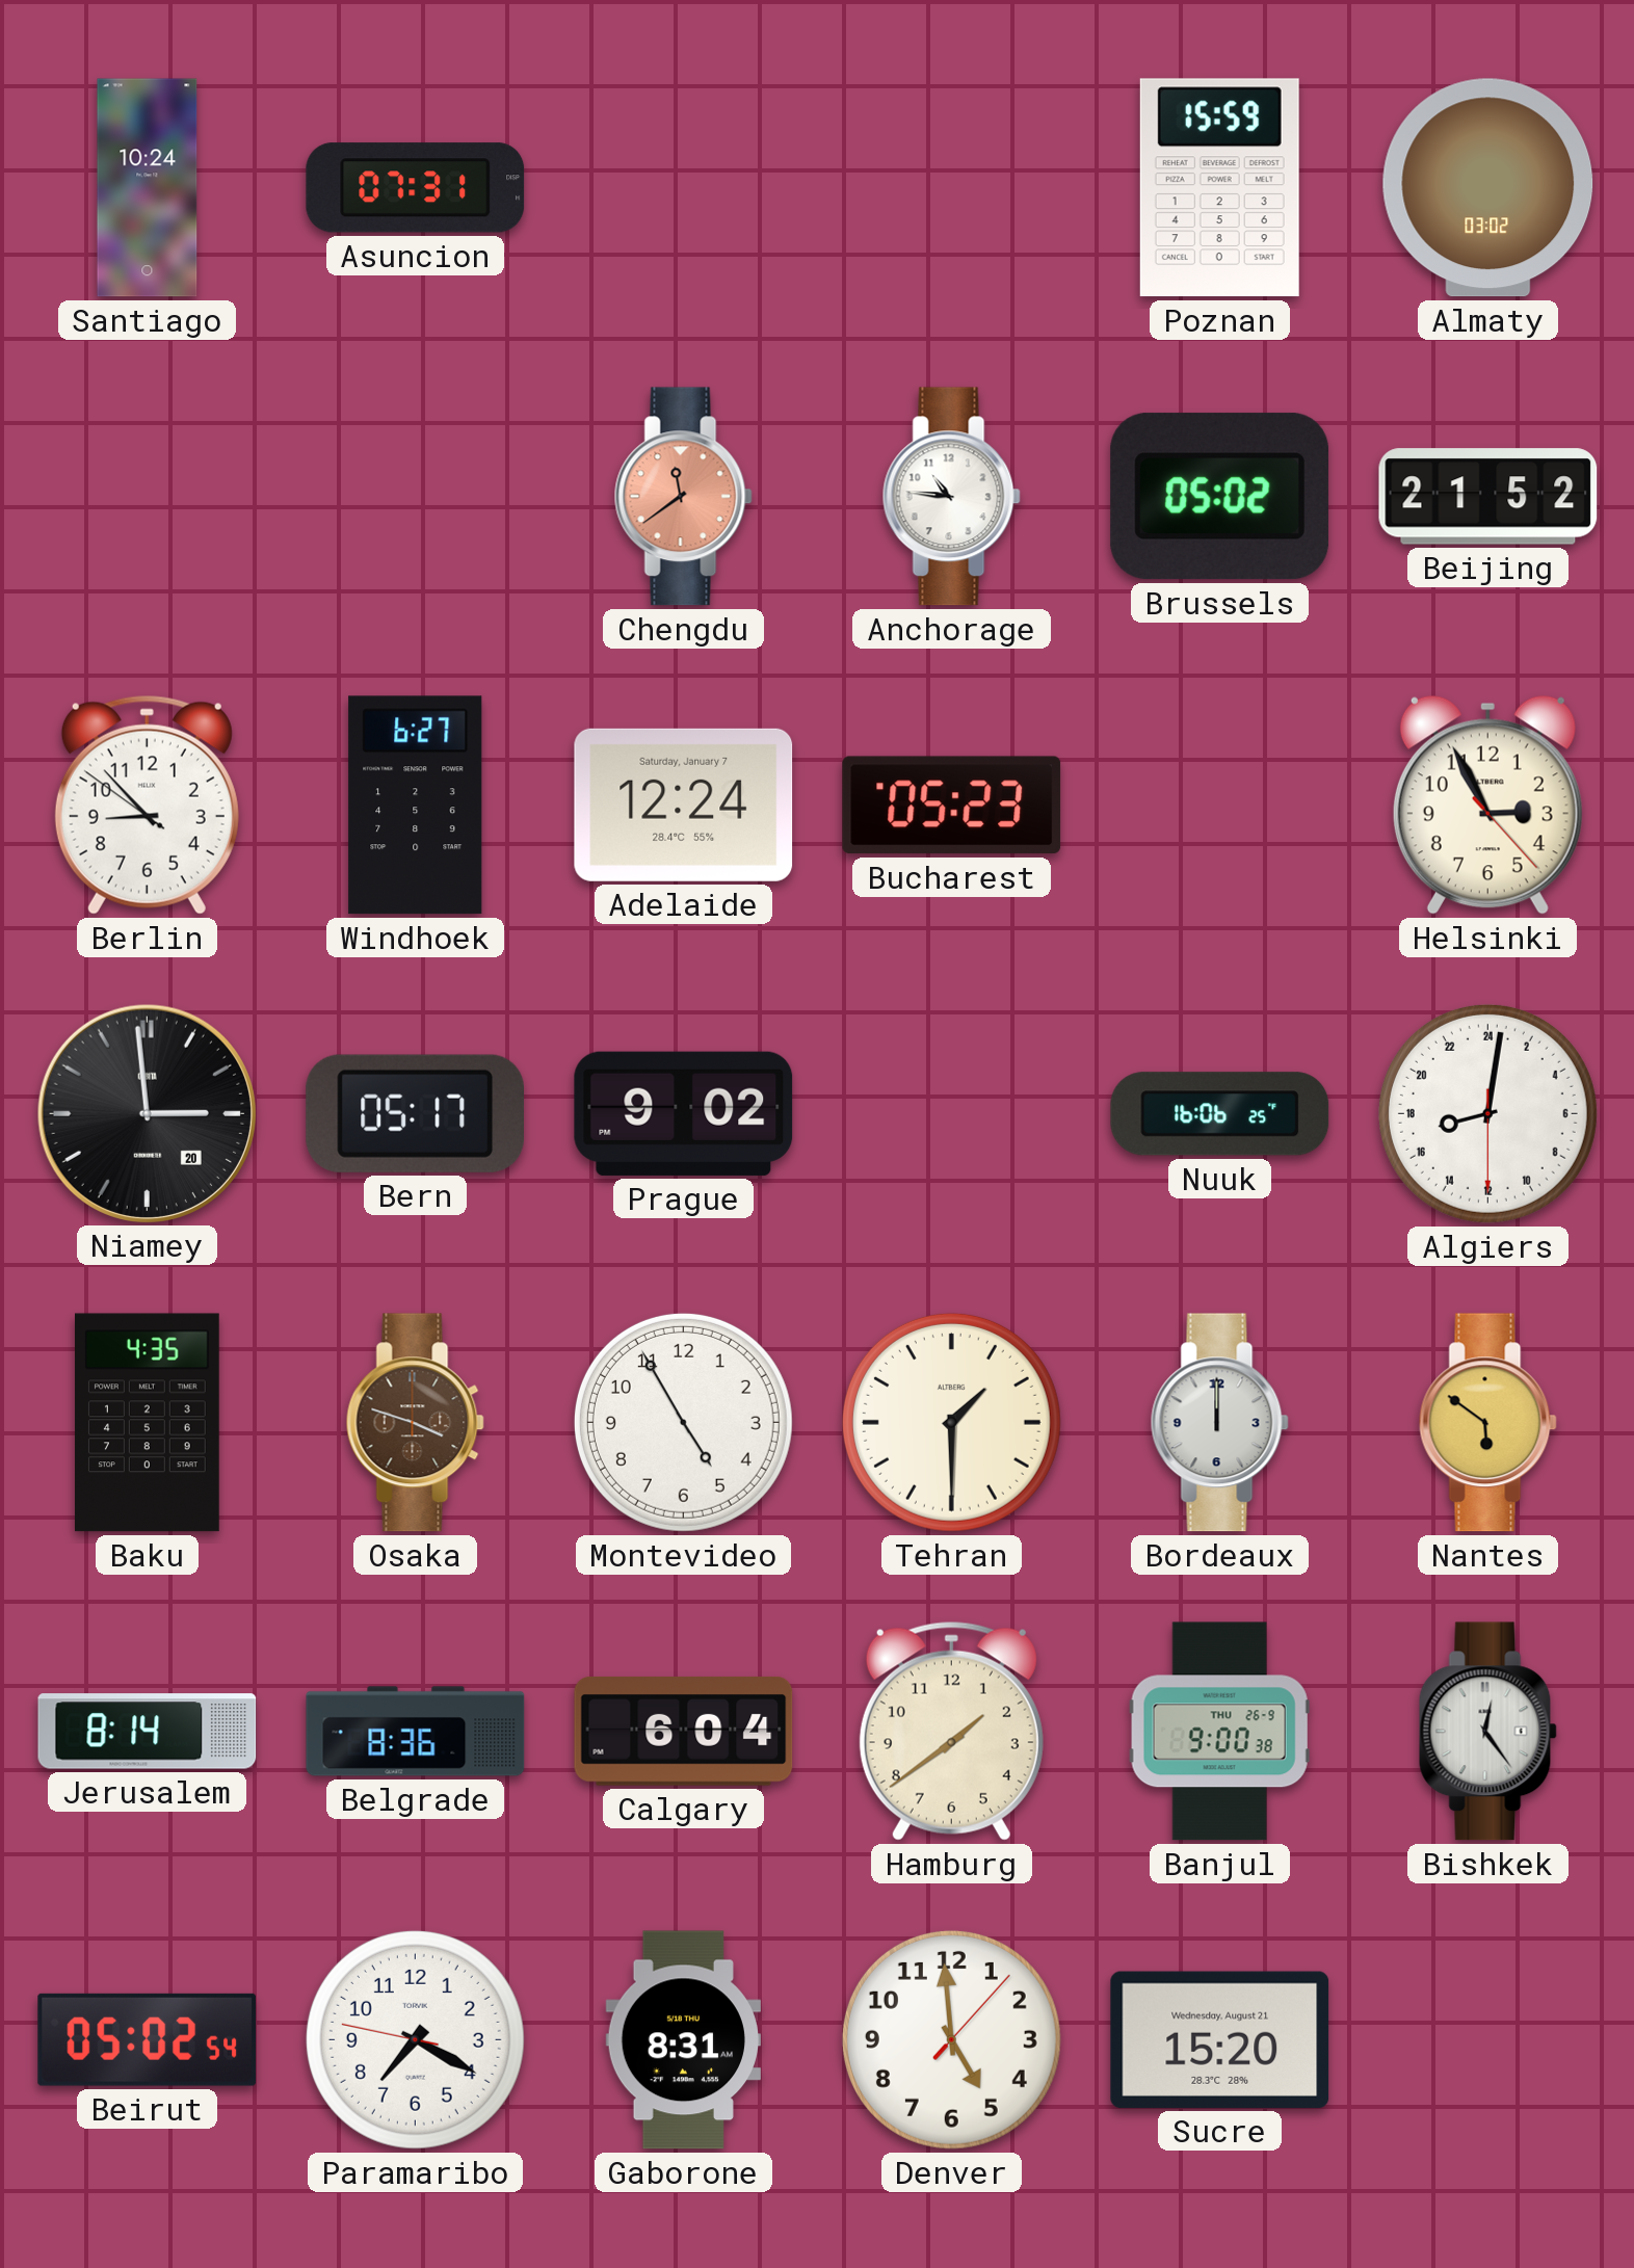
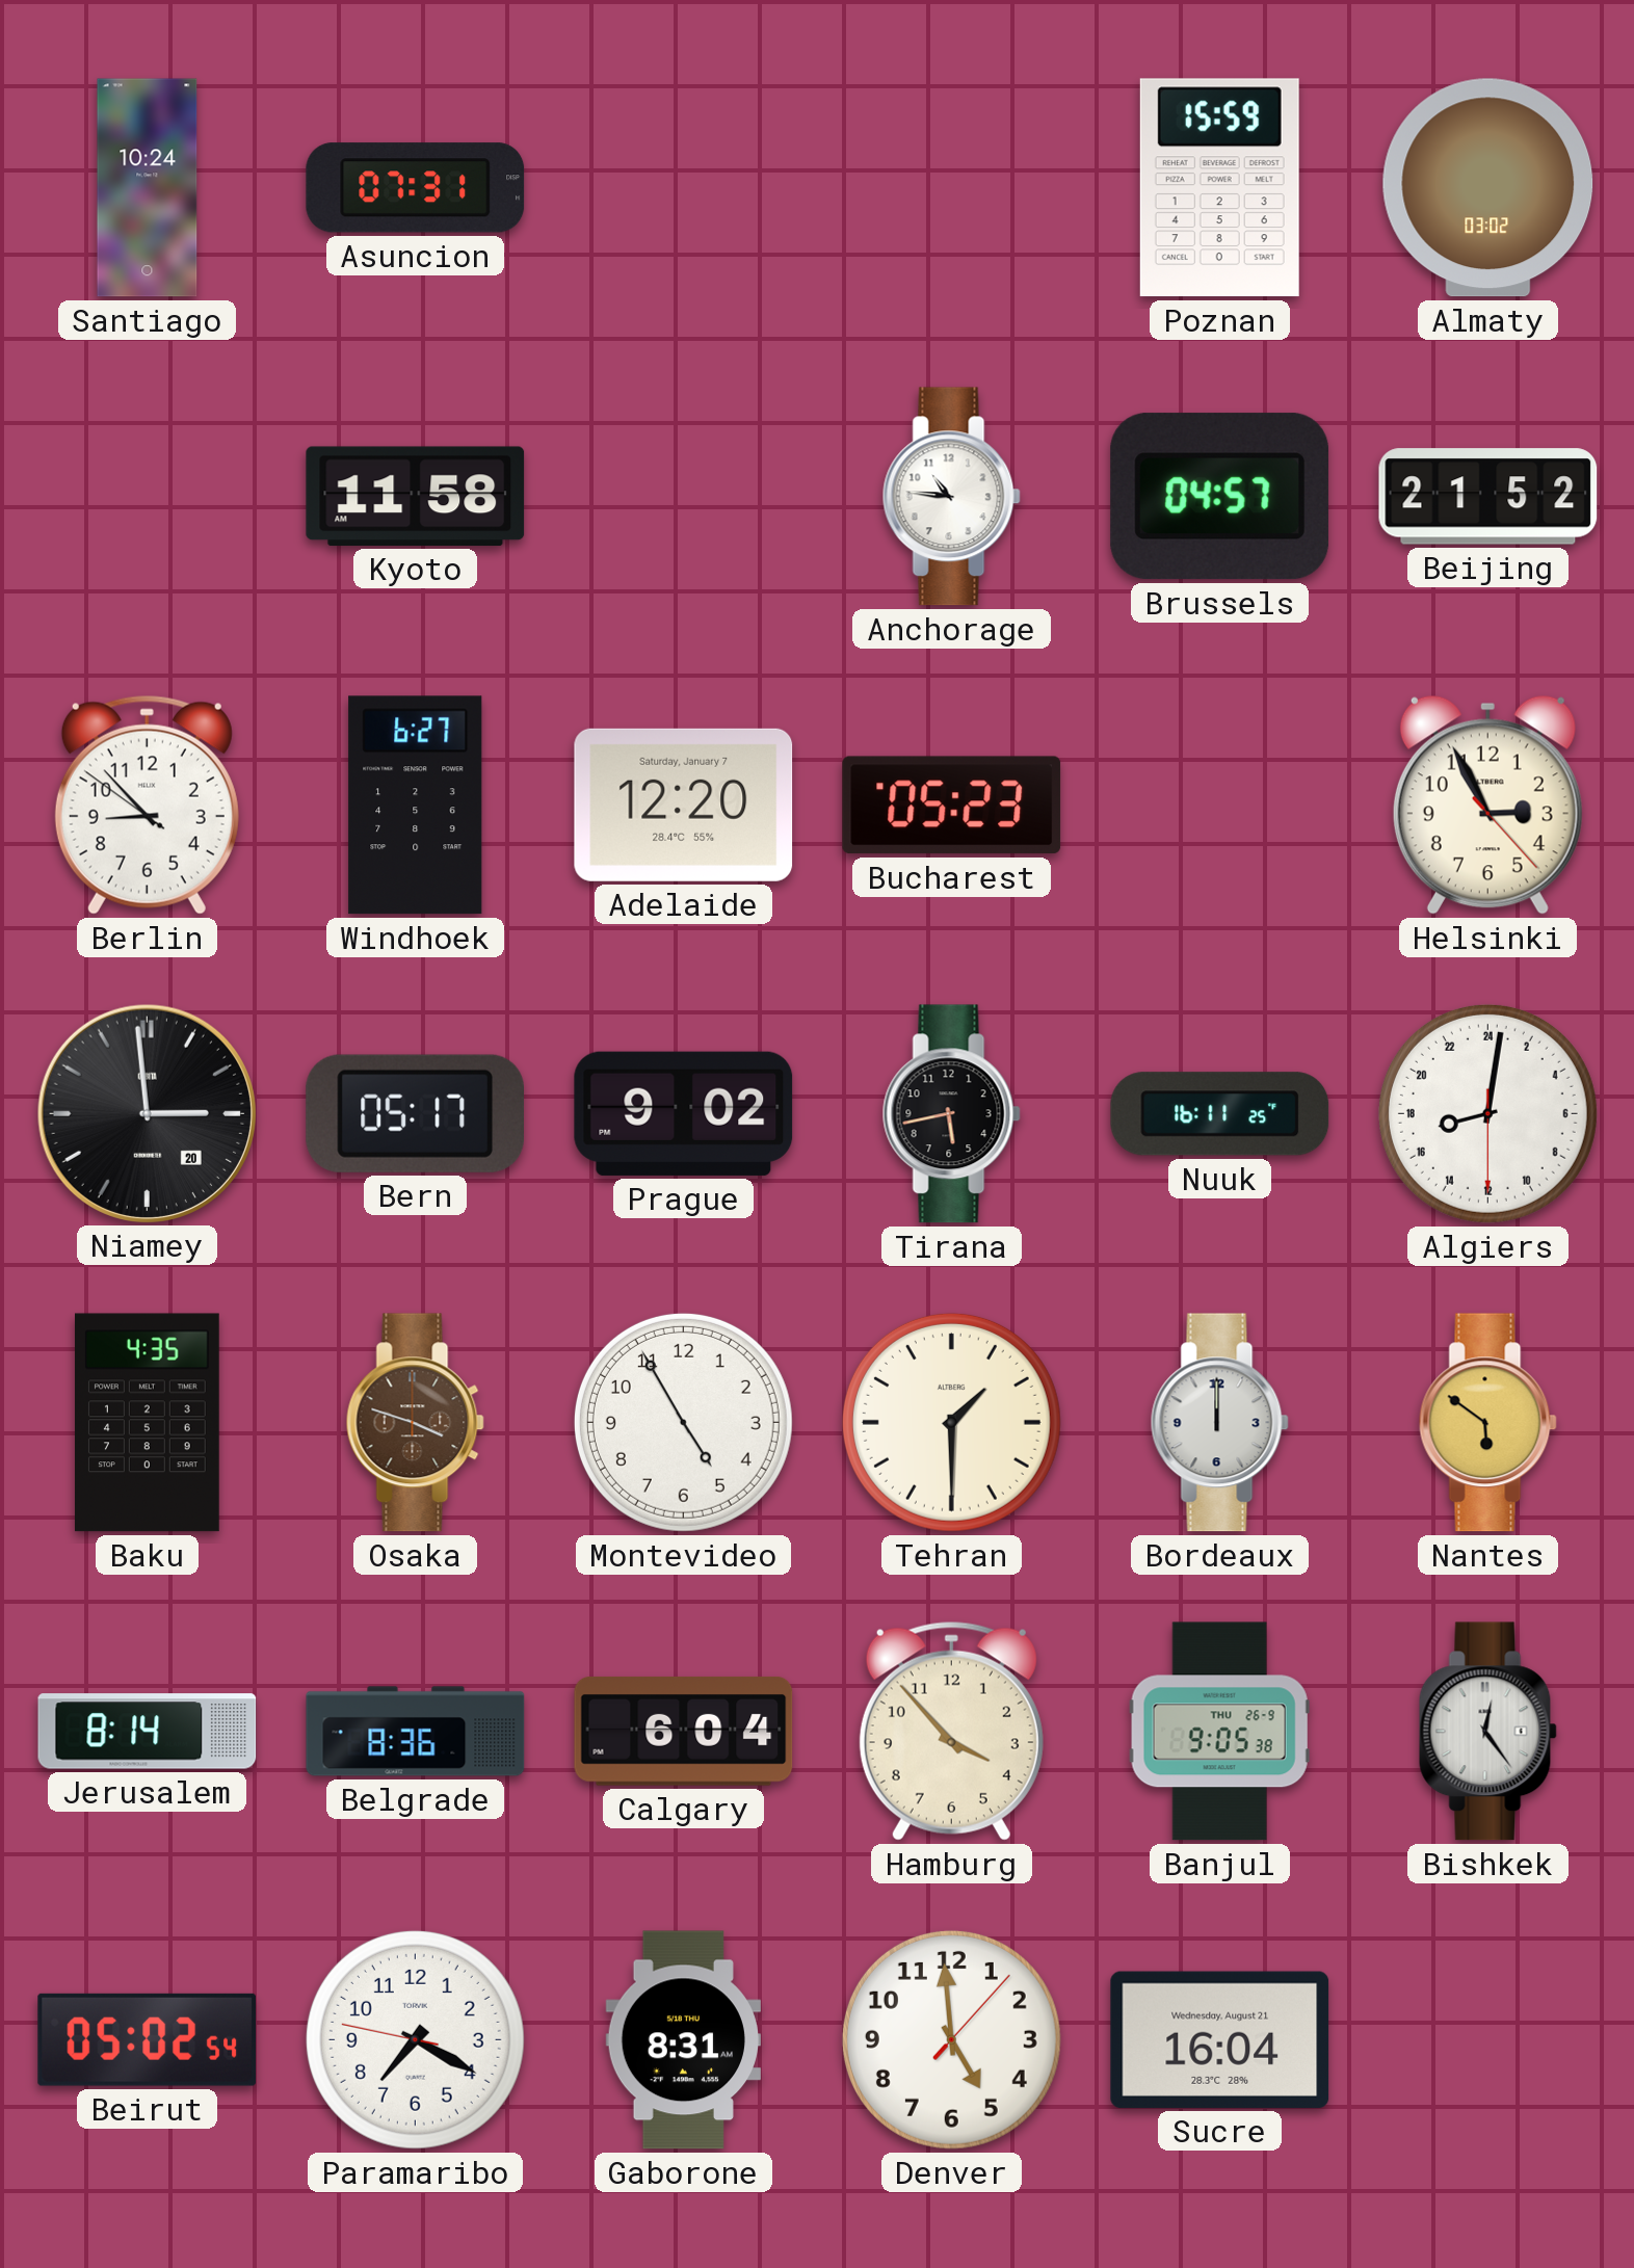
Kyoto: none -> 11:58 (416, 496)
Chengdu: 11:39 -> none (683, 497)
Brussels: 05:02 -> 04:57 (1219, 497)
Adelaide: 12:24 -> 12:20 (684, 805)
Tirana: none -> 5:43 (951, 1114)
Nuuk: 16:06 -> 16:11 (1220, 1114)
Hamburg: 1:39 -> 3:53 (951, 1731)
Banjul: 9:00 -> 9:05 (1219, 1732)
Sucre: 15:20 -> 16:04 (1220, 2039)
